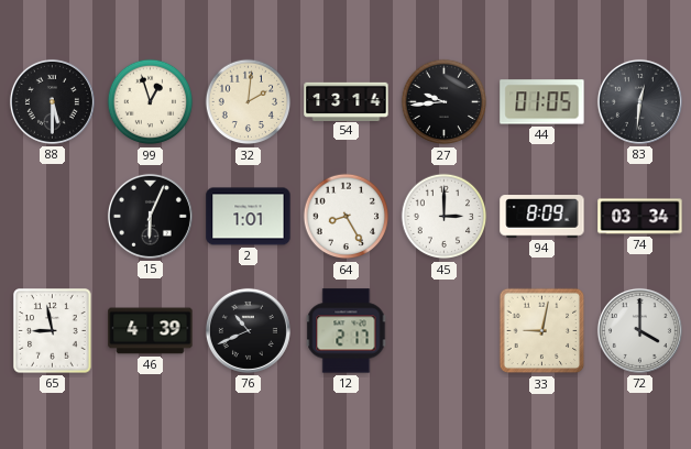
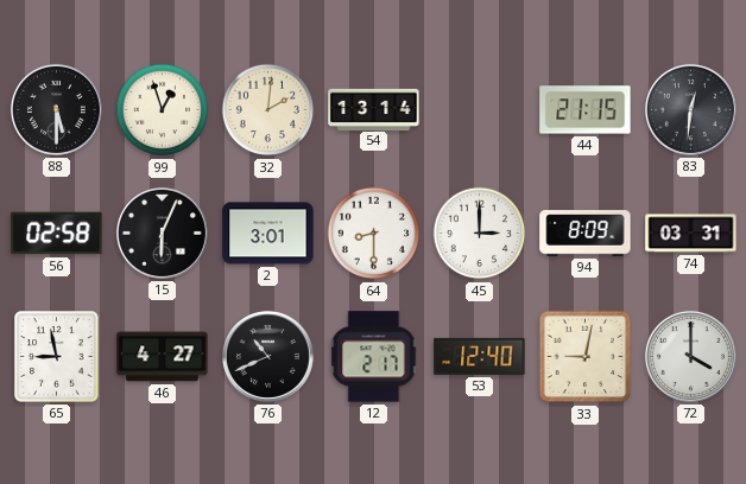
27: 9:44 -> none (445, 102)
44: 01:05 -> 21:15 (586, 110)
56: none -> 02:58 (57, 234)
2: 1:01 -> 3:01 (268, 234)
64: 8:25 -> 8:30 (374, 234)
74: 03:34 -> 03:31 (691, 234)
46: 4:39 -> 4:27 (163, 357)
53: none -> 12:40 (480, 356)
